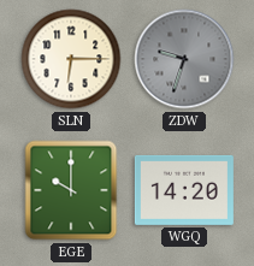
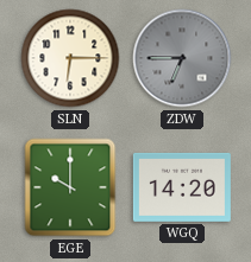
ZDW: 9:33 -> 6:45 (182, 58)
